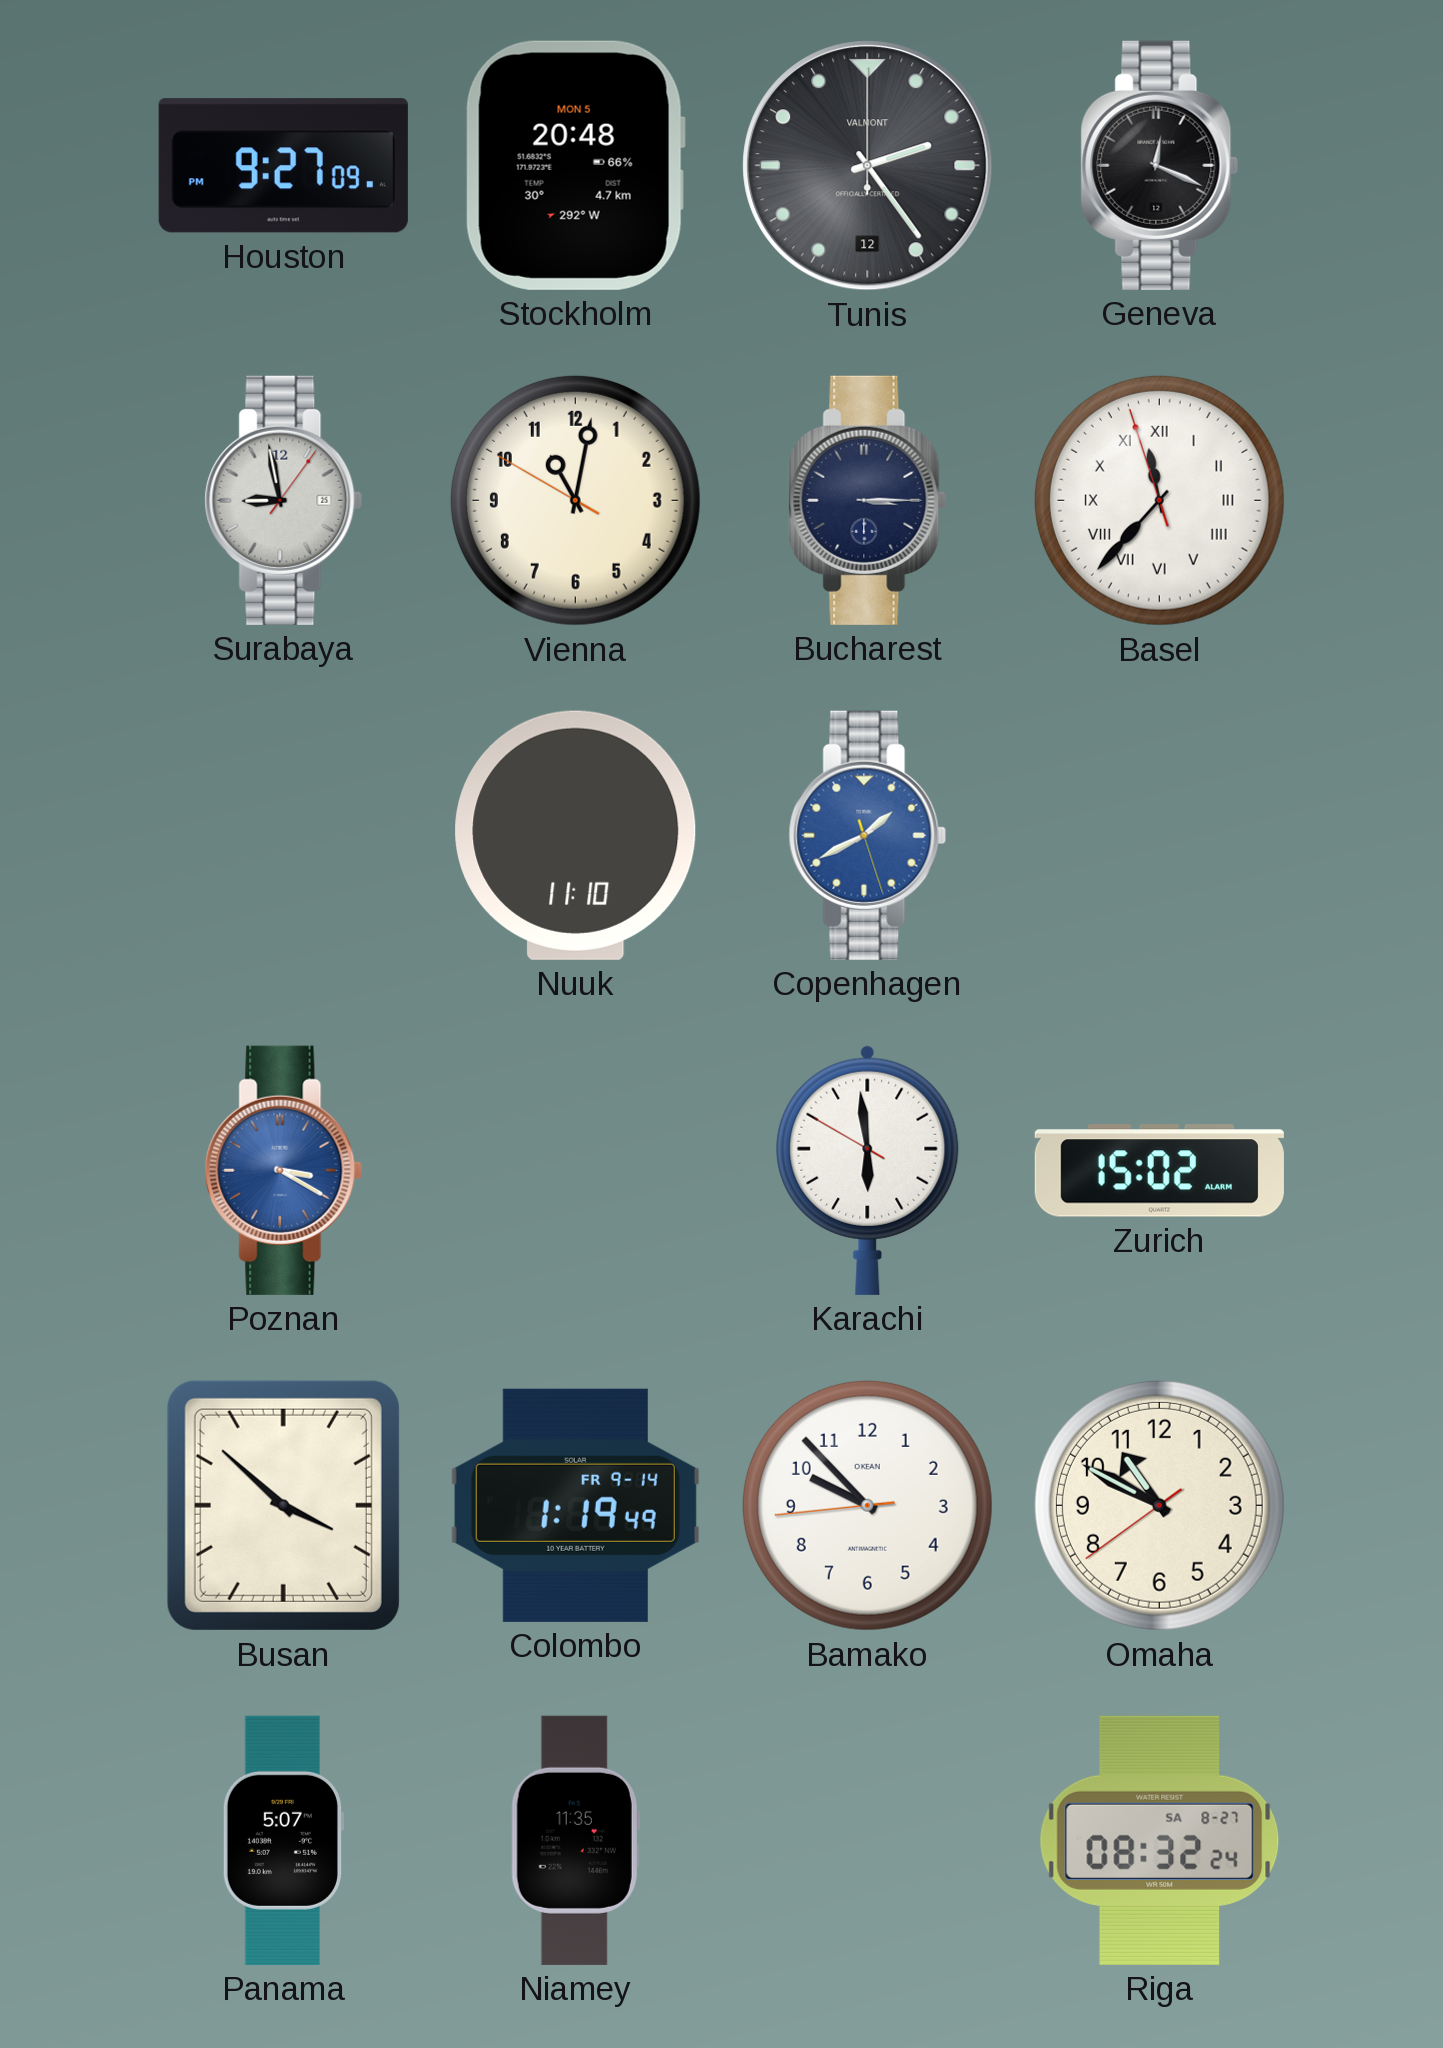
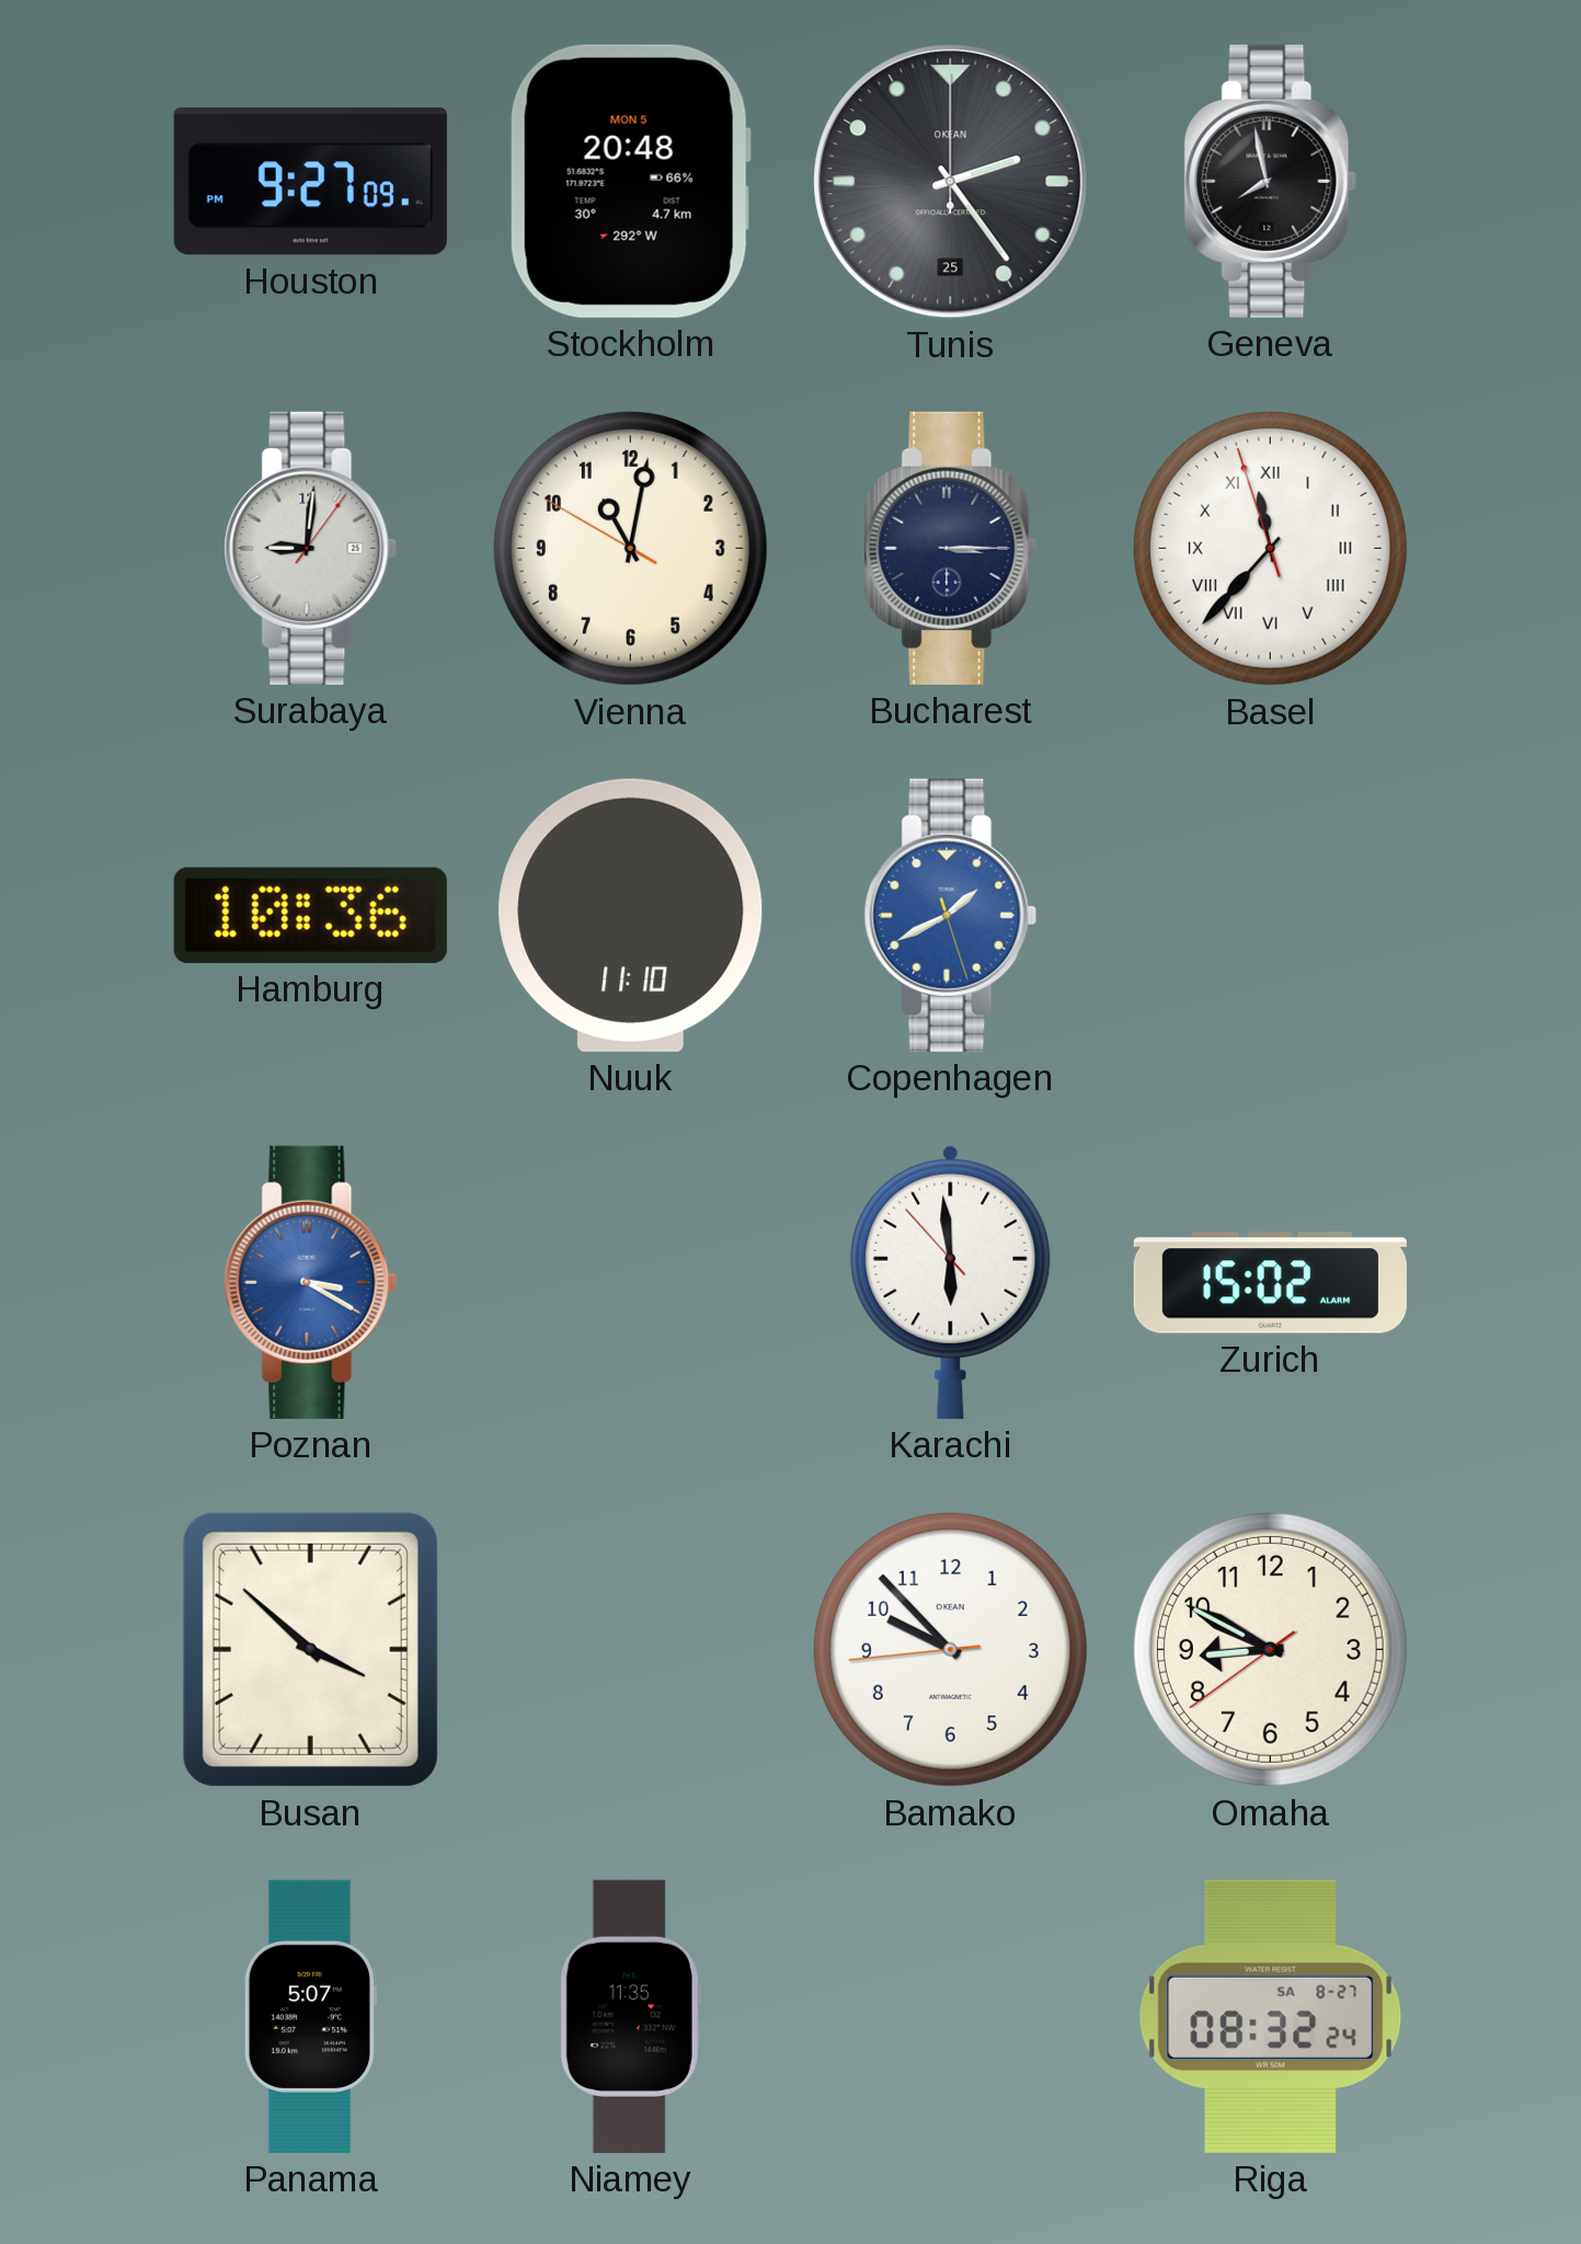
Tunis date: 12 -> 25 (951, 182)
Tunis brand: VALMONT -> OKEAN (951, 182)
Geneva: 12:19 -> 7:58 (1271, 181)
Surabaya: 8:58 -> 9:01 (311, 548)
Hamburg: none -> 10:36 (310, 915)
Karachi: 5:58:50 -> 5:58:53 (951, 1282)
Colombo: 1:19 -> none (575, 1505)
Omaha: 10:49 -> 8:49 (1270, 1649)
